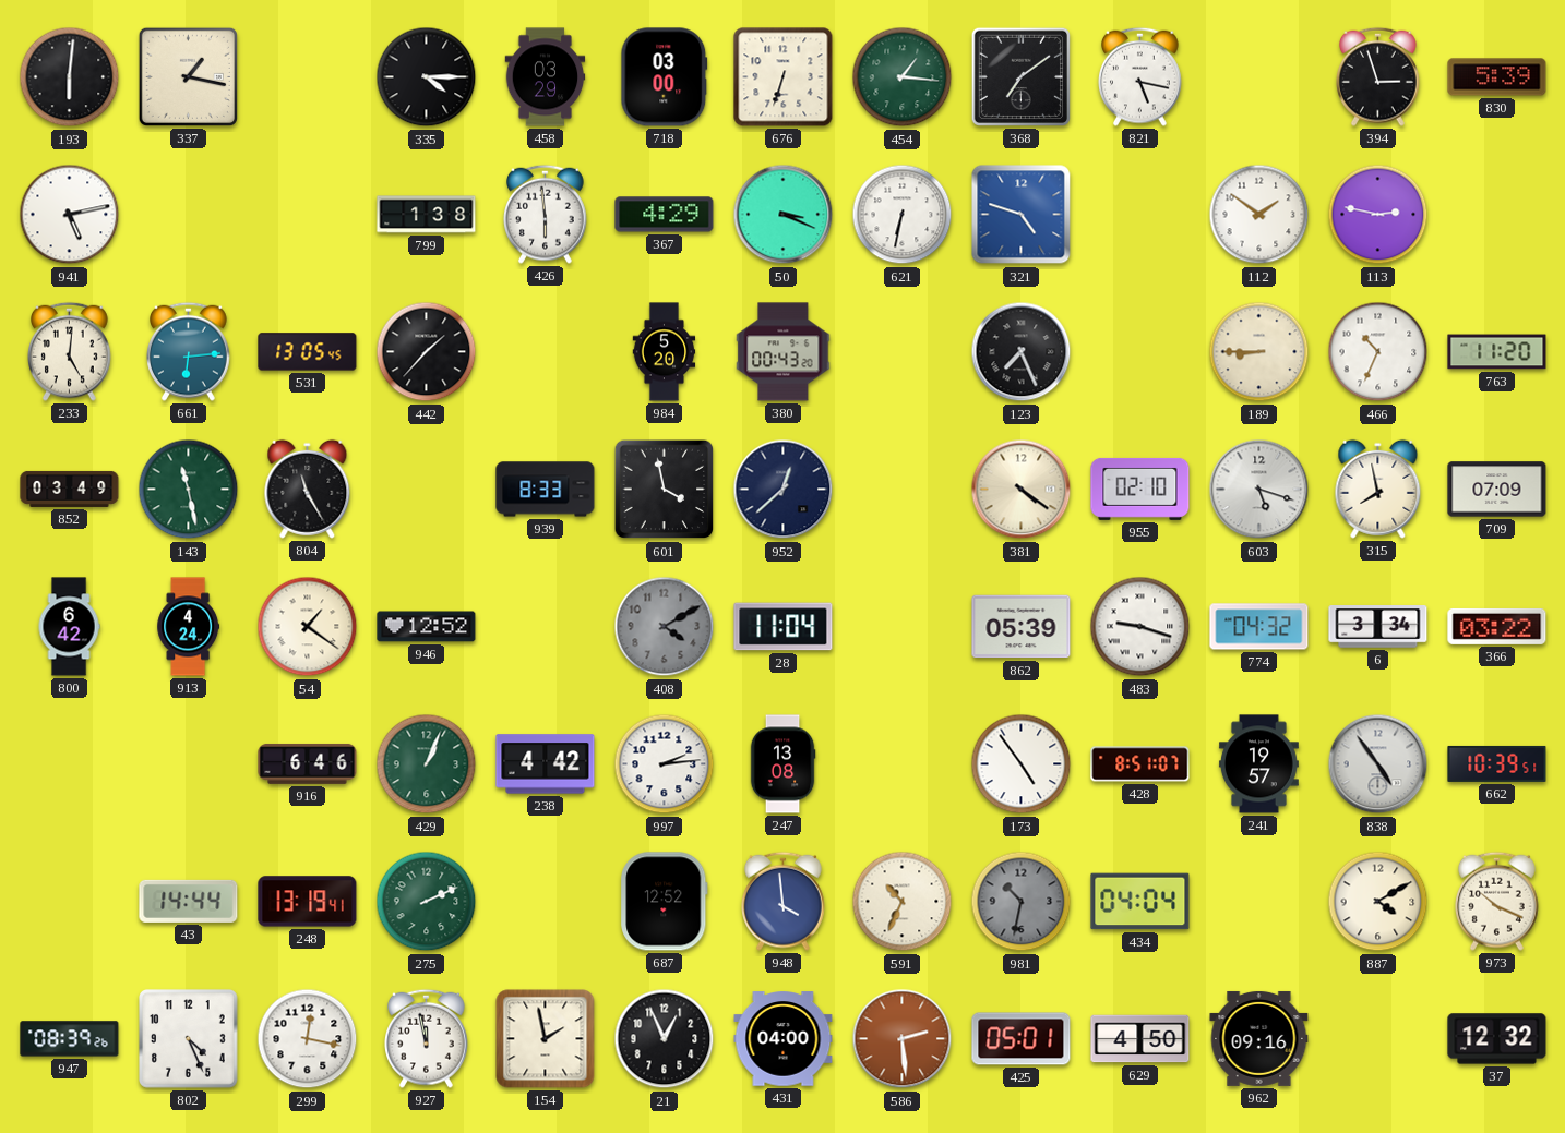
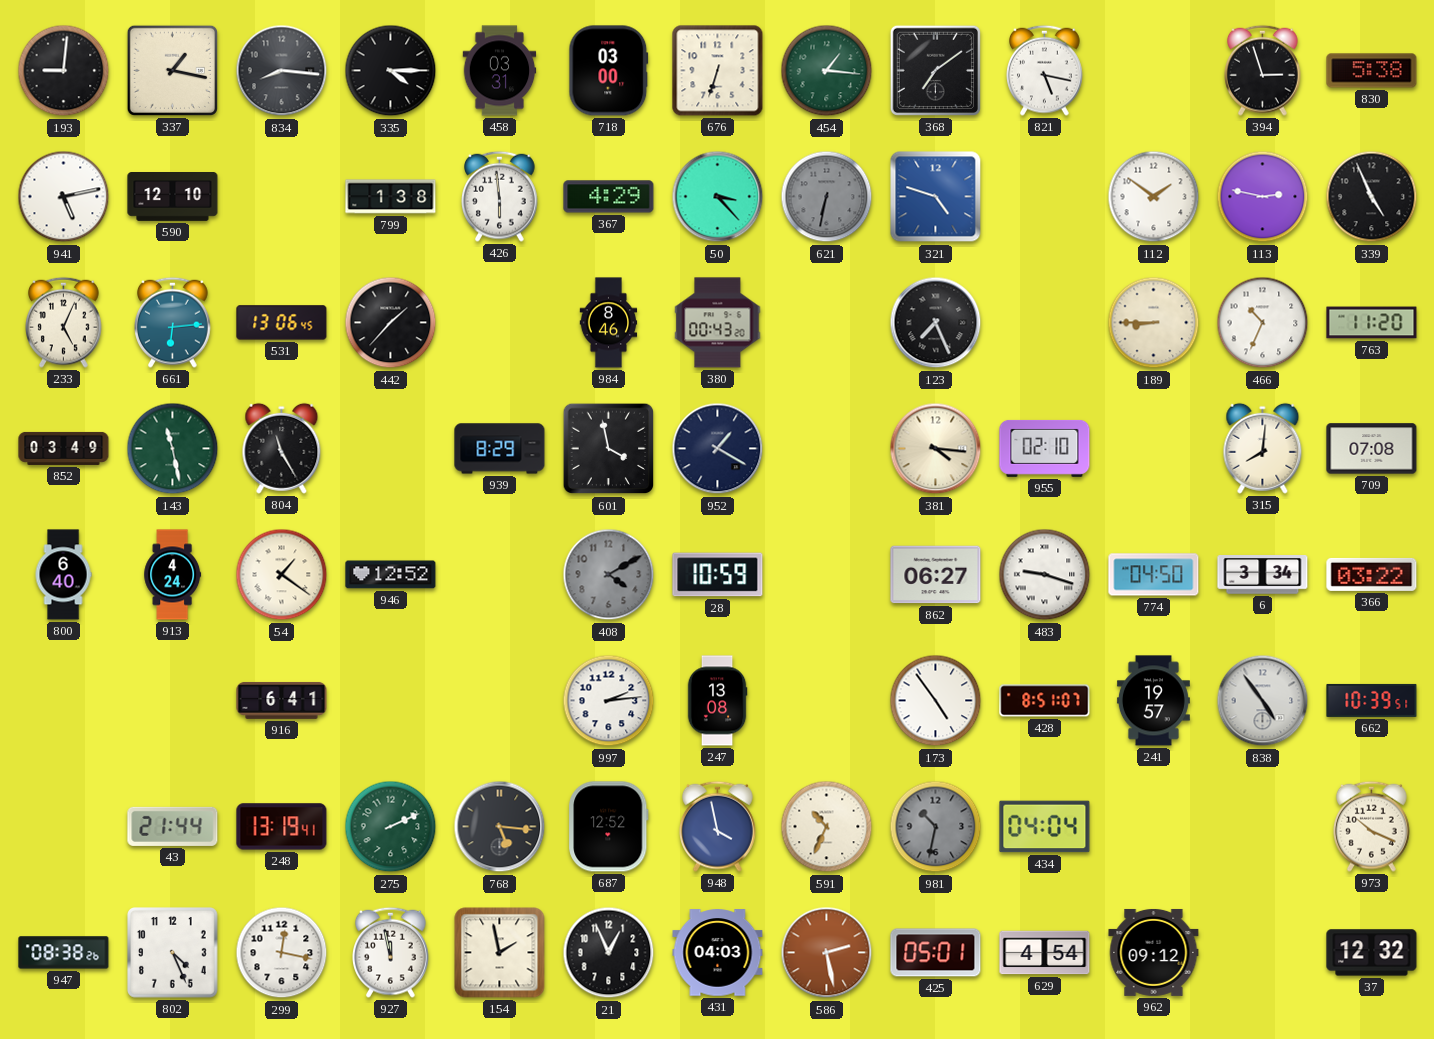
193: 6:01 -> 9:01 (64, 71)
834: none -> 8:16 (282, 71)
458: 03:29 -> 03:31 (500, 71)
830: 5:39 -> 5:38 (1372, 71)
590: none -> 12:10 (173, 197)
50: 3:19 -> 3:23 (718, 197)
621 dial: white -> grey (827, 197)
339: none -> 4:56 (1372, 197)
233: 5:01 -> 5:04 (64, 322)
531: 13:05 -> 13:06 (282, 323)
984: 5:20 -> 8:46 (609, 323)
939: 8:33 -> 8:29 (500, 449)
952: 12:38 -> 1:20 (718, 449)
381: 4:21 -> 4:16 (936, 449)
603: 5:18 -> none (1259, 490)
315: 7:58 -> 8:01 (1263, 448)
709: 07:09 -> 07:08 (1372, 449)
800: 6:42 -> 6:40 (63, 575)
28: 11:04 -> 10:59 (718, 575)
862: 05:39 -> 06:27 (936, 575)
774: 04:32 -> 04:50 (1154, 575)
916: 6:46 -> 6:41 (282, 700)
429: 1:04 -> none (427, 764)
238: 4:42 -> none (546, 764)
43: 14:44 -> 21:44 (173, 826)
768: none -> 5:16 (500, 827)
948: 3:59 -> 3:58 (718, 826)
887: 4:10 -> none (1378, 902)
947: 08:39 -> 08:38 (64, 953)
431: 04:00 -> 04:03 (718, 953)
586: 2:29 -> 2:28 (827, 953)
629: 4:50 -> 4:54 (1045, 953)
962: 09:16 -> 09:12 (1154, 952)
